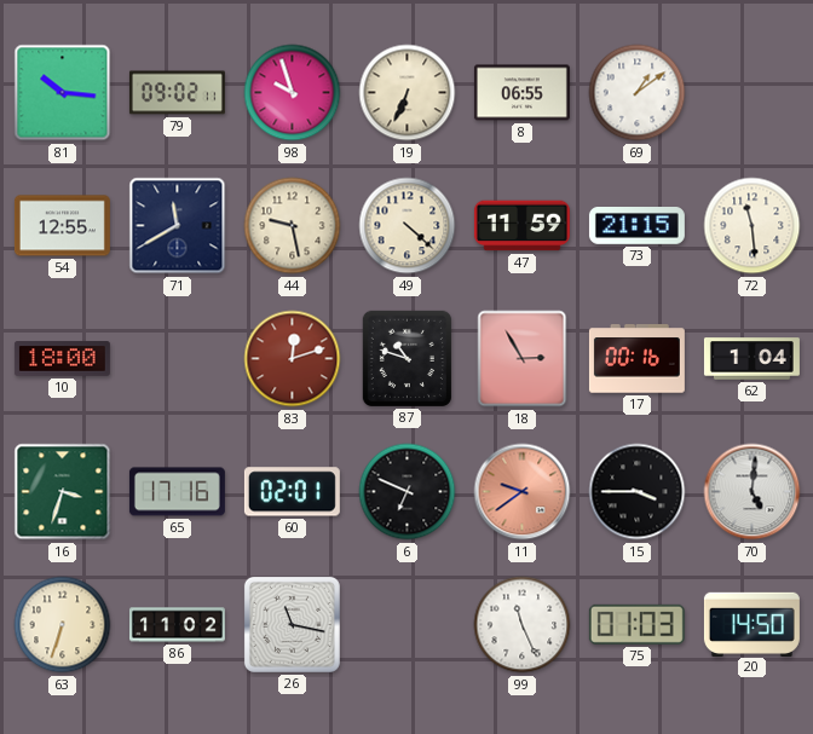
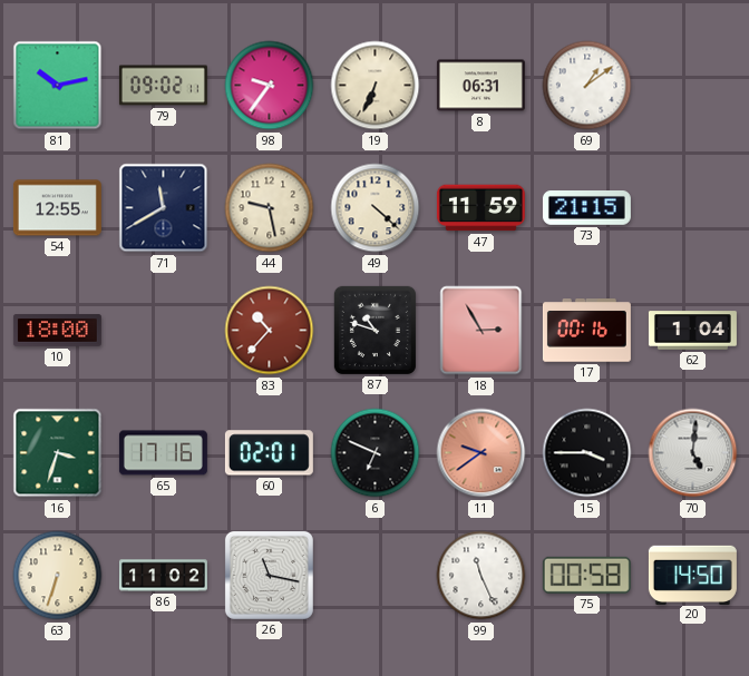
81: 10:16 -> 10:13 (58, 86)
98: 9:57 -> 9:36 (270, 86)
8: 06:55 -> 06:31 (480, 86)
72: 11:29 -> none (753, 226)
83: 12:12 -> 10:37 (270, 331)
75: 01:03 -> 00:58 (586, 575)
